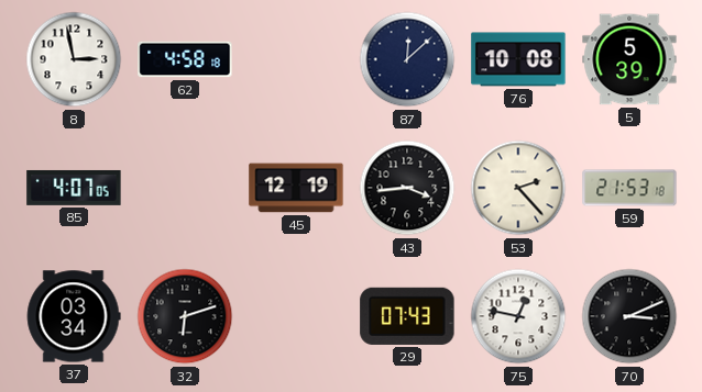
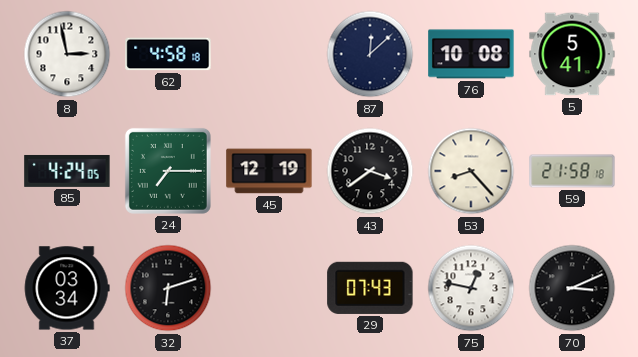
5: 5:39 -> 5:41 (572, 54)
85: 4:07 -> 4:24 (67, 171)
24: none -> 7:15 (168, 171)
43: 3:44 -> 3:39 (370, 171)
53: 2:23 -> 8:23 (471, 171)
59: 21:53 -> 21:58 (572, 171)
